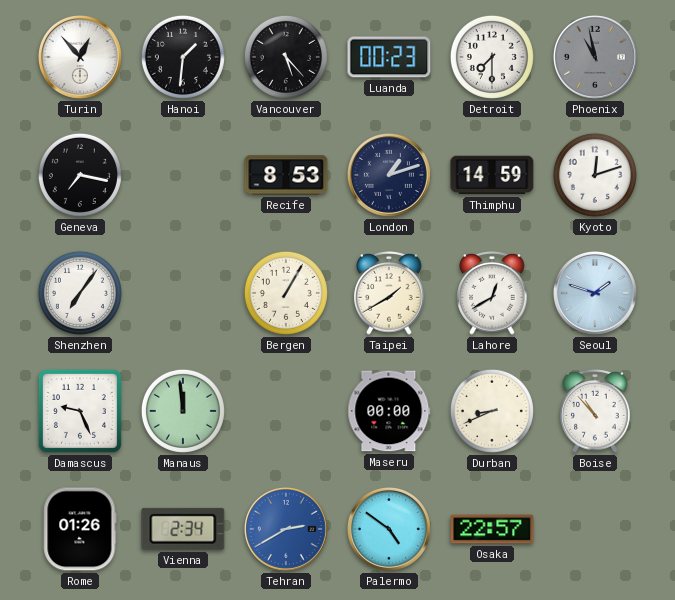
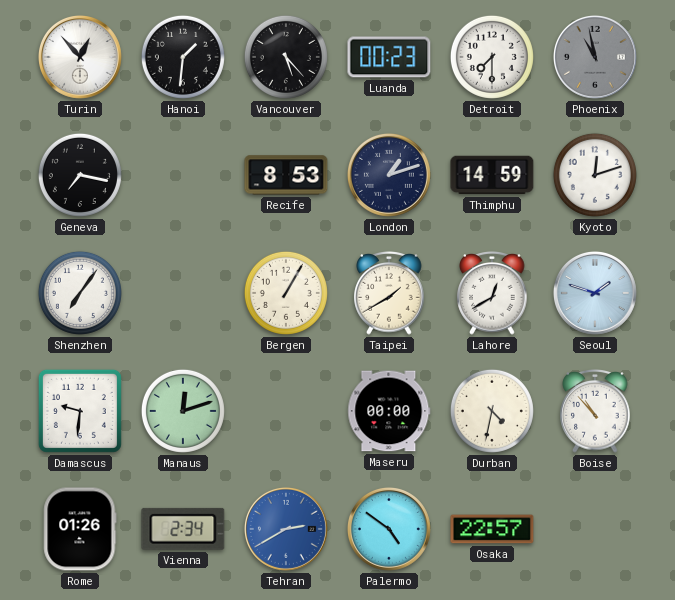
Damascus: 9:26 -> 9:31 (80, 411)
Manaus: 11:59 -> 12:12 (183, 411)
Durban: 8:41 -> 4:32 (492, 411)
